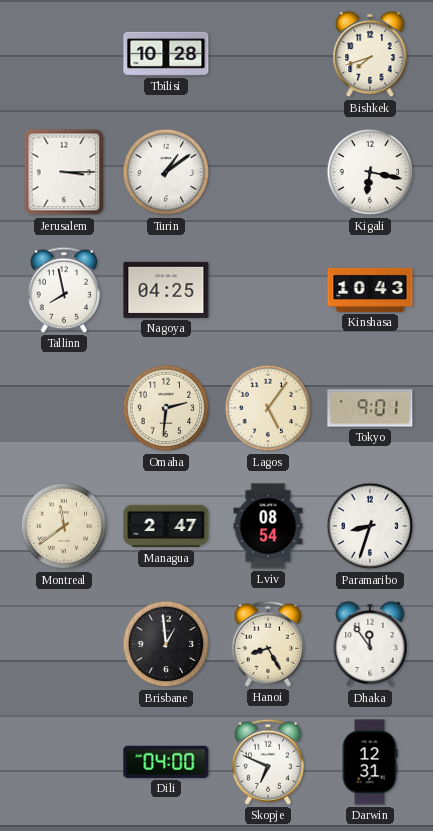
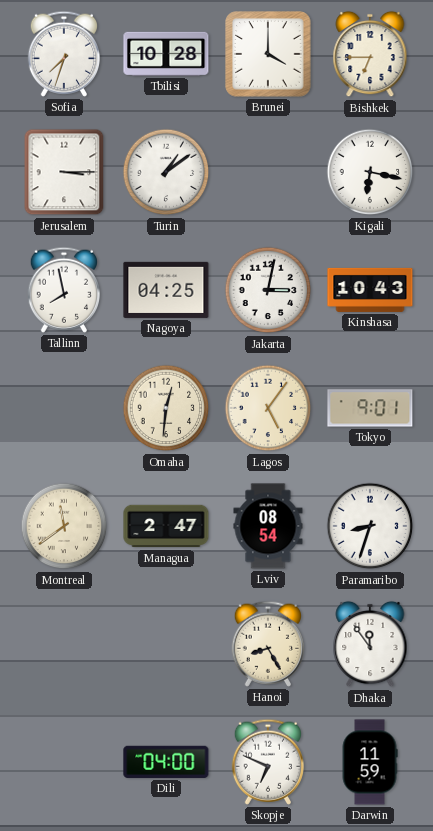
Sofia: none -> 7:33 (63, 54)
Brunei: none -> 4:00 (268, 54)
Bishkek: 7:42 -> 6:45 (370, 54)
Jakarta: none -> 3:02 (268, 290)
Omaha: 2:31 -> 12:31 (166, 408)
Brisbane: 12:59 -> none (166, 644)
Darwin: 12:31 -> 11:59 (370, 762)
